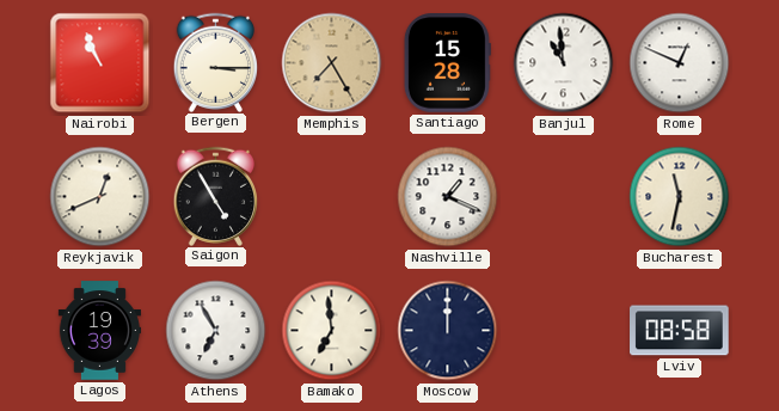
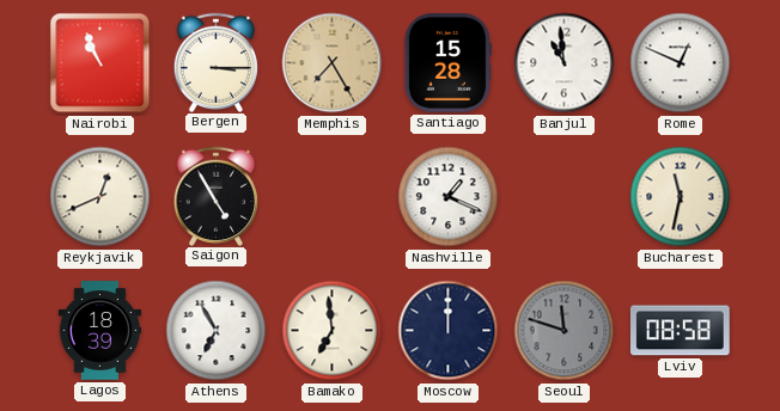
Lagos: 19:39 -> 18:39 (99, 331)
Seoul: none -> 11:48 (565, 331)
